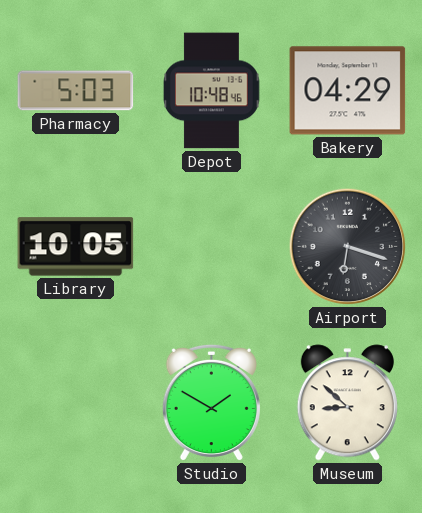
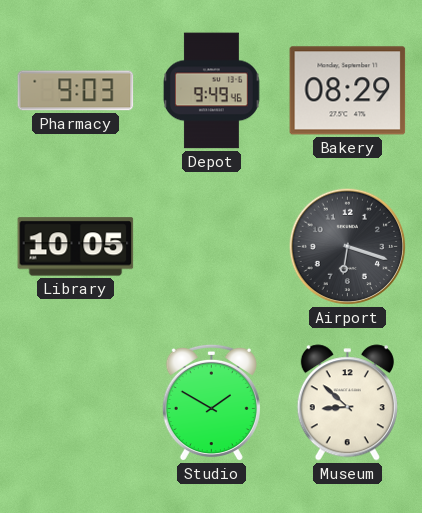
Pharmacy: 5:03 -> 9:03 (76, 91)
Depot: 10:48 -> 9:49 (212, 91)
Bakery: 04:29 -> 08:29 (348, 91)
